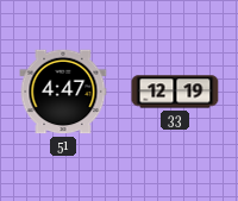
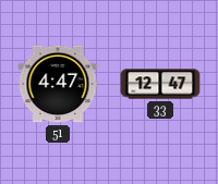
33: 12:19 -> 12:47 (160, 84)
